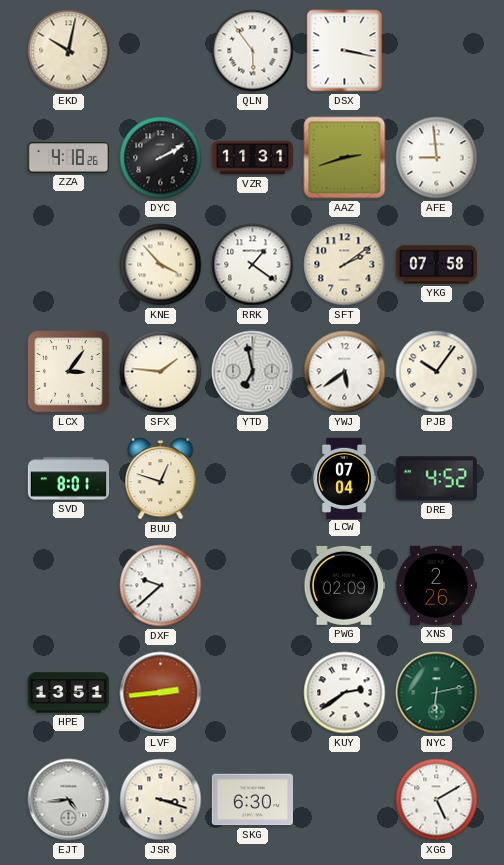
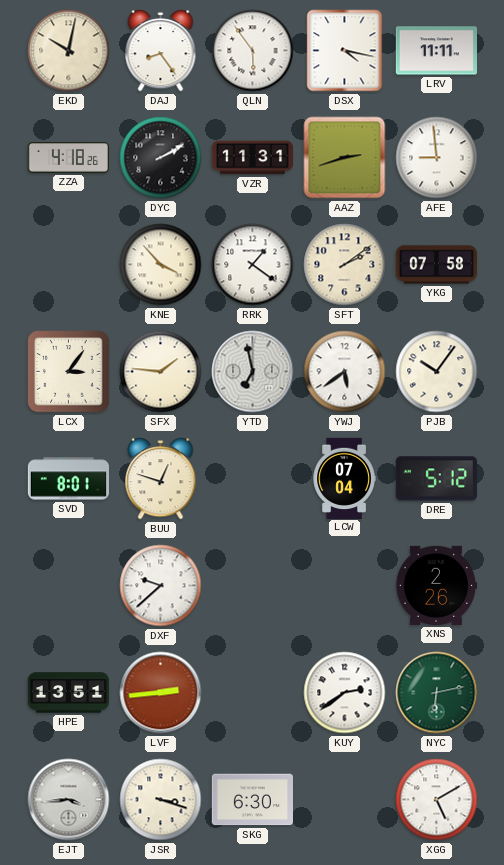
DAJ: none -> 8:24 (161, 51)
DSX: 3:17 -> 4:17 (345, 51)
LRV: none -> 11:11 (436, 51)
DRE: 4:52 -> 5:12 (436, 479)
PWG: 02:09 -> none (344, 585)
EJT: 4:44 -> 3:44 (69, 800)
